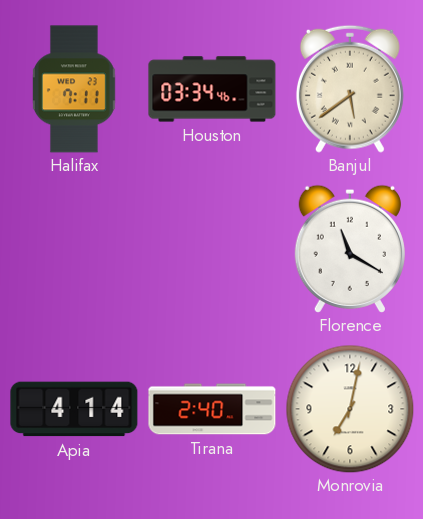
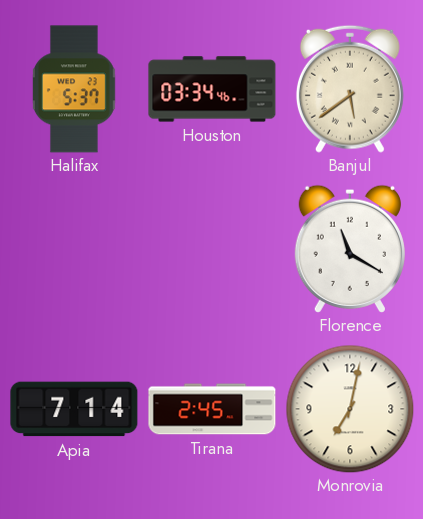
Halifax: 7:11 -> 5:37 (74, 89)
Apia: 4:14 -> 7:14 (74, 409)
Tirana: 2:40 -> 2:45 (212, 409)
